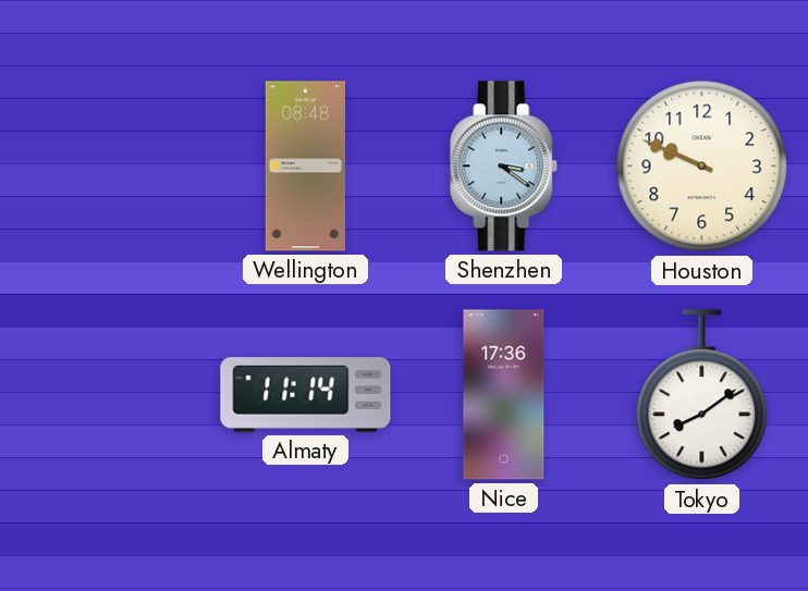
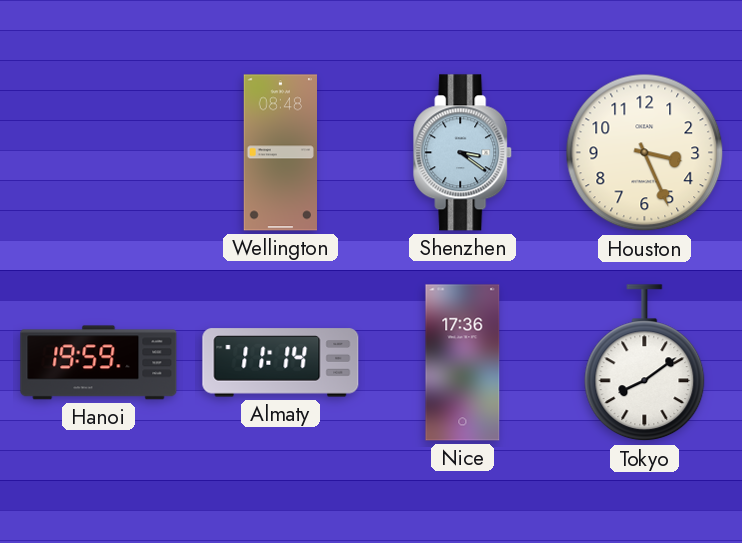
Houston: 9:49 -> 3:26 (645, 153)
Hanoi: none -> 19:59 (99, 363)
